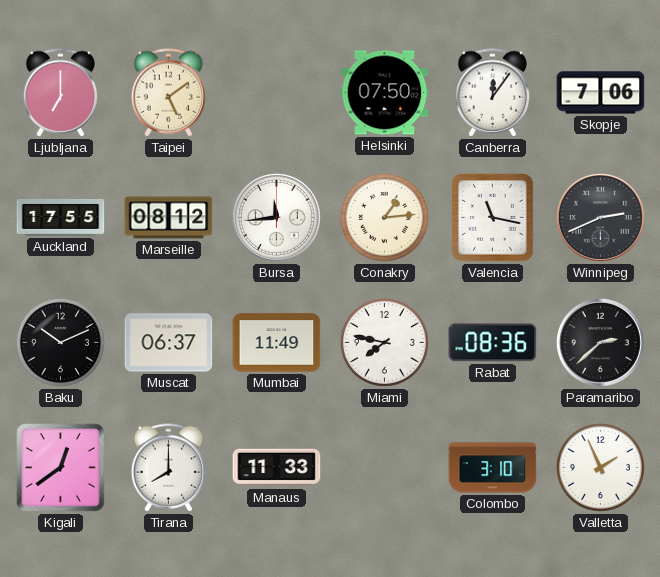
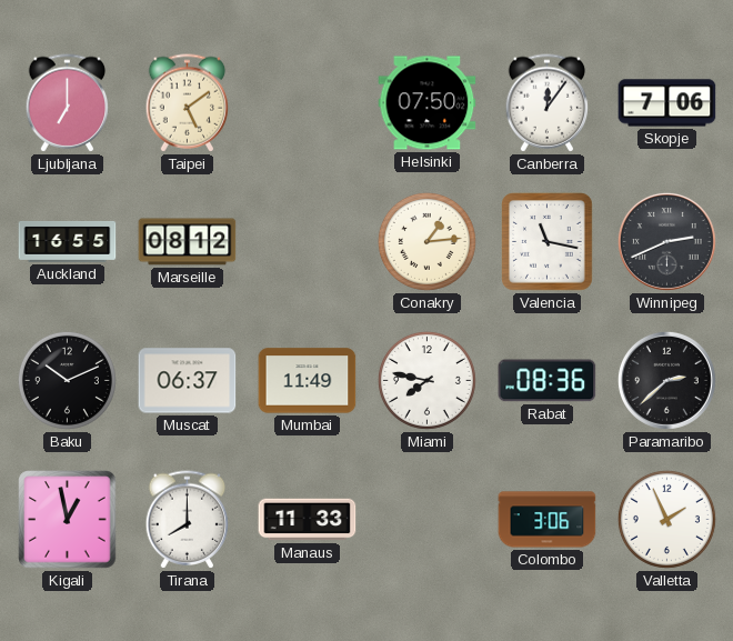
Auckland: 17:55 -> 16:55 (68, 241)
Bursa: 11:44 -> none (276, 217)
Kigali: 12:39 -> 12:58 (68, 520)
Colombo: 3:10 -> 3:06 (548, 520)
